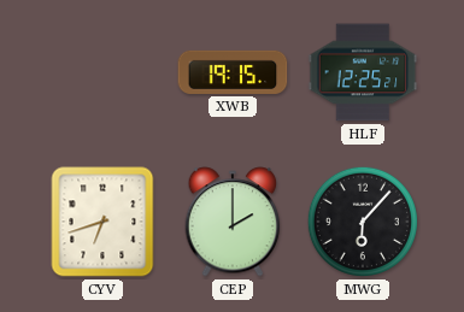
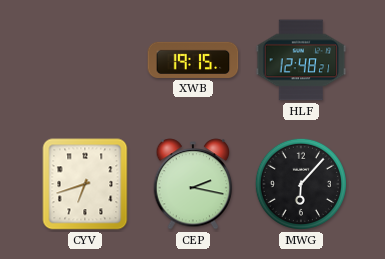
HLF: 12:25 -> 12:48 (301, 60)
CEP: 2:00 -> 2:17 (193, 184)
